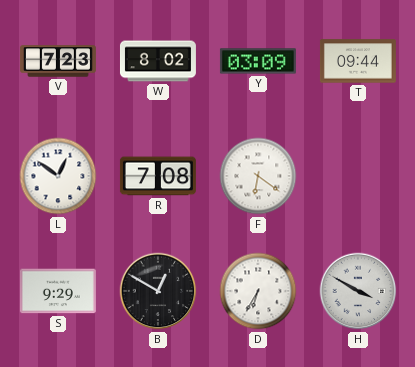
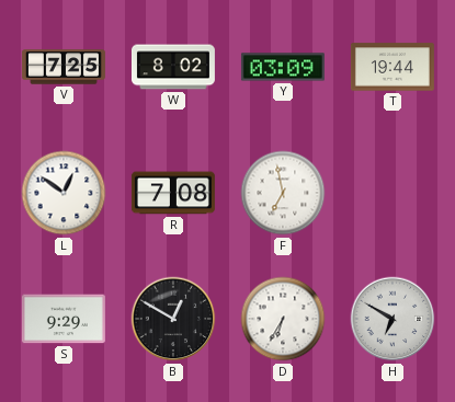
V: 7:23 -> 7:25 (64, 67)
T: 09:44 -> 19:44 (393, 67)
F: 6:21 -> 6:58 (283, 193)
H: 3:50 -> 6:50 (393, 319)
